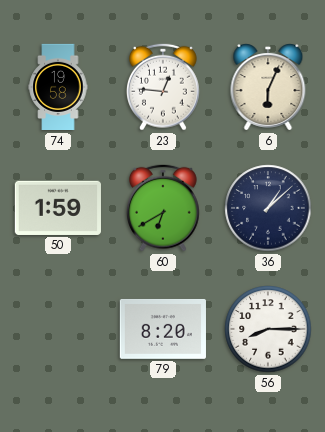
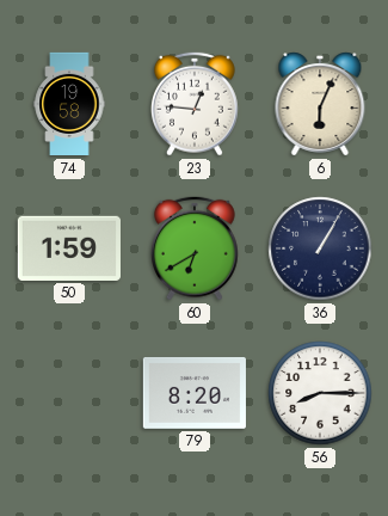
36: 1:08 -> 1:05 (320, 248)
